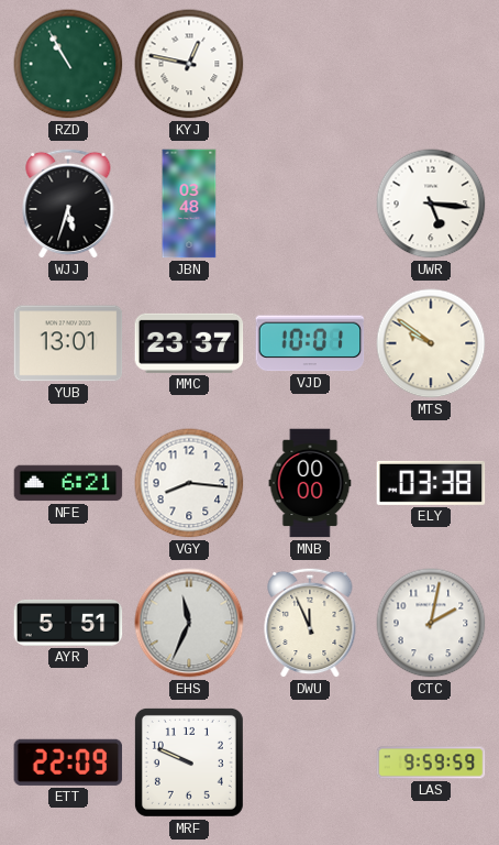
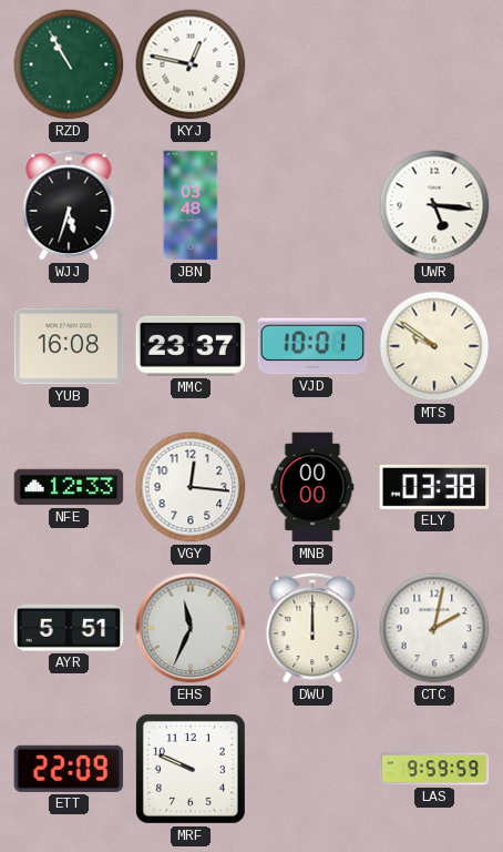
YUB: 13:01 -> 16:08 (69, 346)
NFE: 6:21 -> 12:33 (69, 487)
VGY: 8:16 -> 12:16 (191, 487)
DWU: 11:56 -> 12:00 (312, 628)
